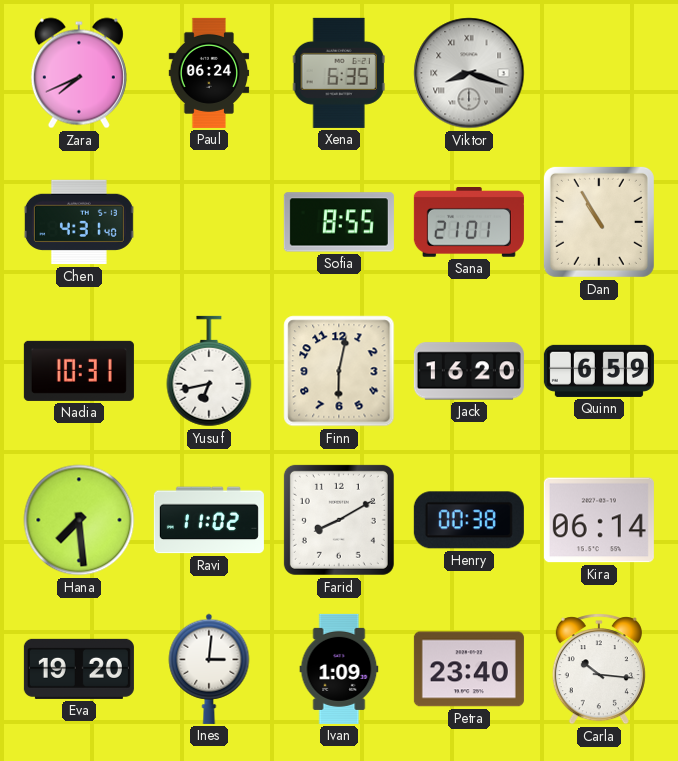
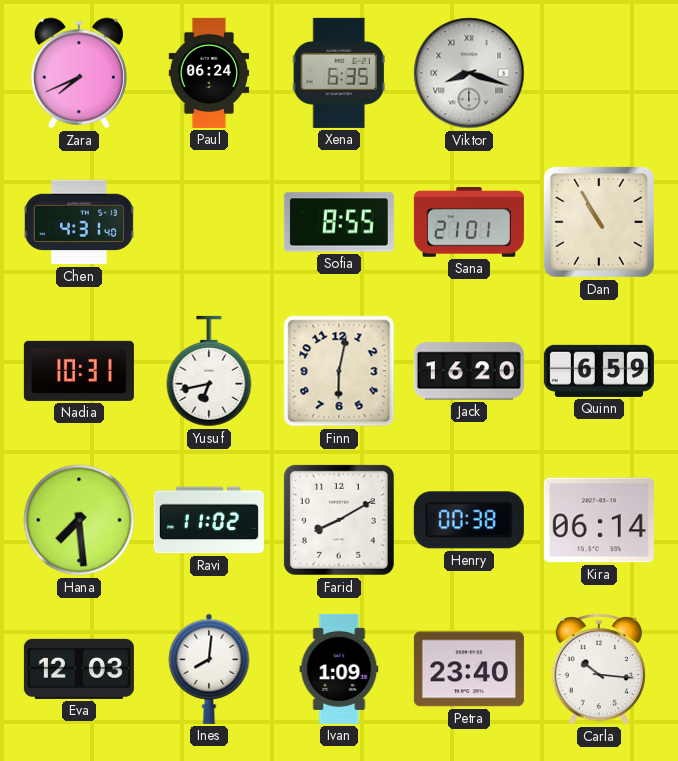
Eva: 19:20 -> 12:03 (79, 669)
Ines: 3:01 -> 8:01 (209, 669)
